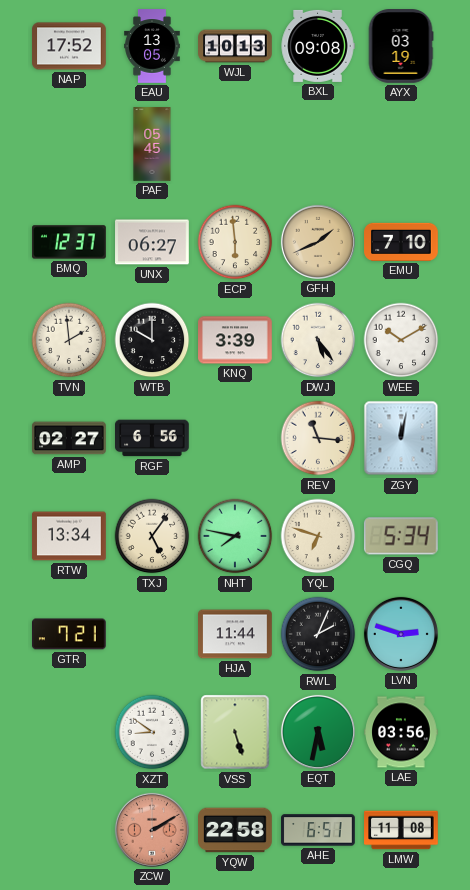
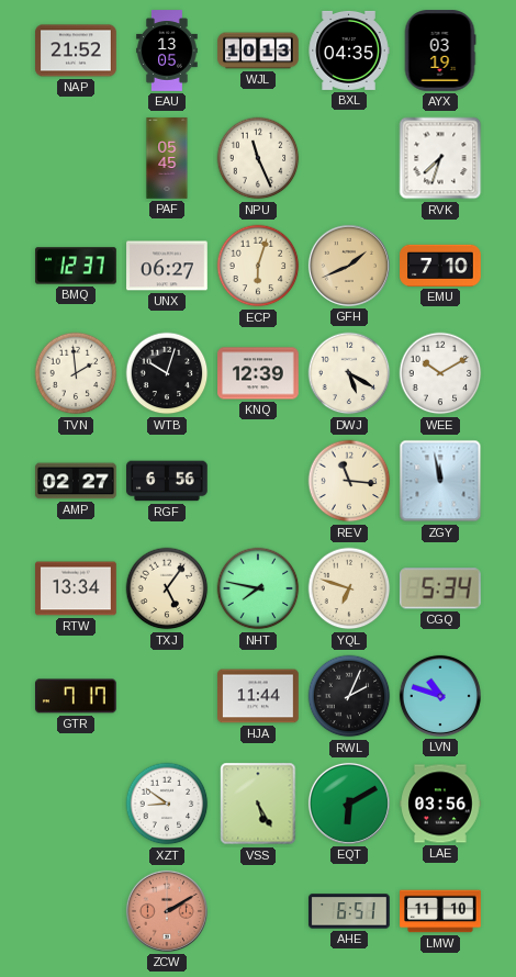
NAP: 17:52 -> 21:52 (76, 50)
BXL: 09:08 -> 04:35 (349, 50)
NPU: none -> 11:26 (258, 158)
RVK: none -> 7:33 (440, 158)
ECP: 5:59 -> 6:03 (258, 266)
WTB: 10:00 -> 10:03 (167, 373)
KNQ: 3:39 -> 12:39 (258, 373)
DWJ: 5:24 -> 5:20 (349, 373)
ZGY: 12:02 -> 11:58 (440, 481)
GTR: 7:21 -> 7:17 (77, 696)
LVN: 2:48 -> 10:48 (440, 696)
VSS: 5:27 -> 5:25 (258, 804)
EQT: 5:32 -> 6:10 (349, 804)
YQW: 22:58 -> none (235, 830)
LMW: 11:08 -> 11:10 (440, 911)
